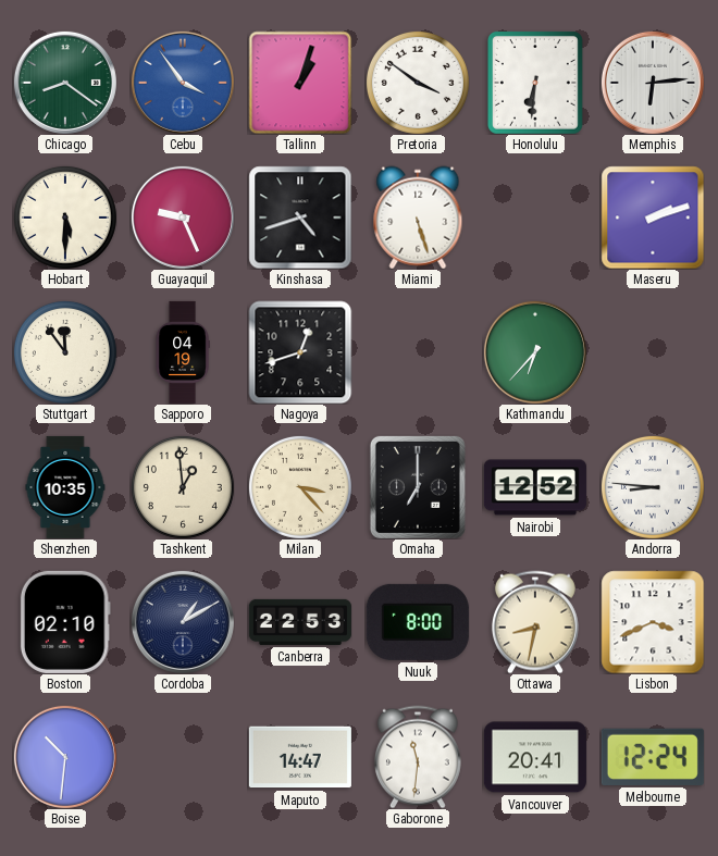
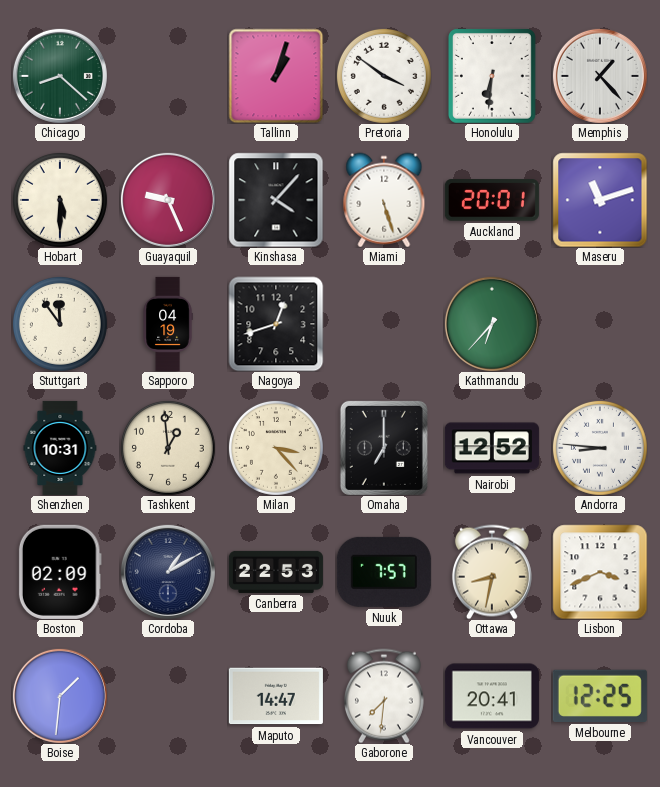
Chicago: 8:21 -> 8:22 (60, 76)
Cebu: 3:54 -> none (183, 83)
Memphis: 6:14 -> 1:23 (600, 76)
Kinshasa: 4:42 -> 4:07 (276, 200)
Auckland: none -> 20:01 (492, 200)
Maseru: 2:12 -> 11:12 (600, 200)
Shenzhen: 10:35 -> 10:31 (60, 448)
Boston: 02:10 -> 02:09 (60, 572)
Nuuk: 8:00 -> 7:57 (384, 572)
Boise: 10:31 -> 1:31 (60, 696)
Gaborone: 11:31 -> 7:31 (384, 696)
Melbourne: 12:24 -> 12:25 (600, 696)
